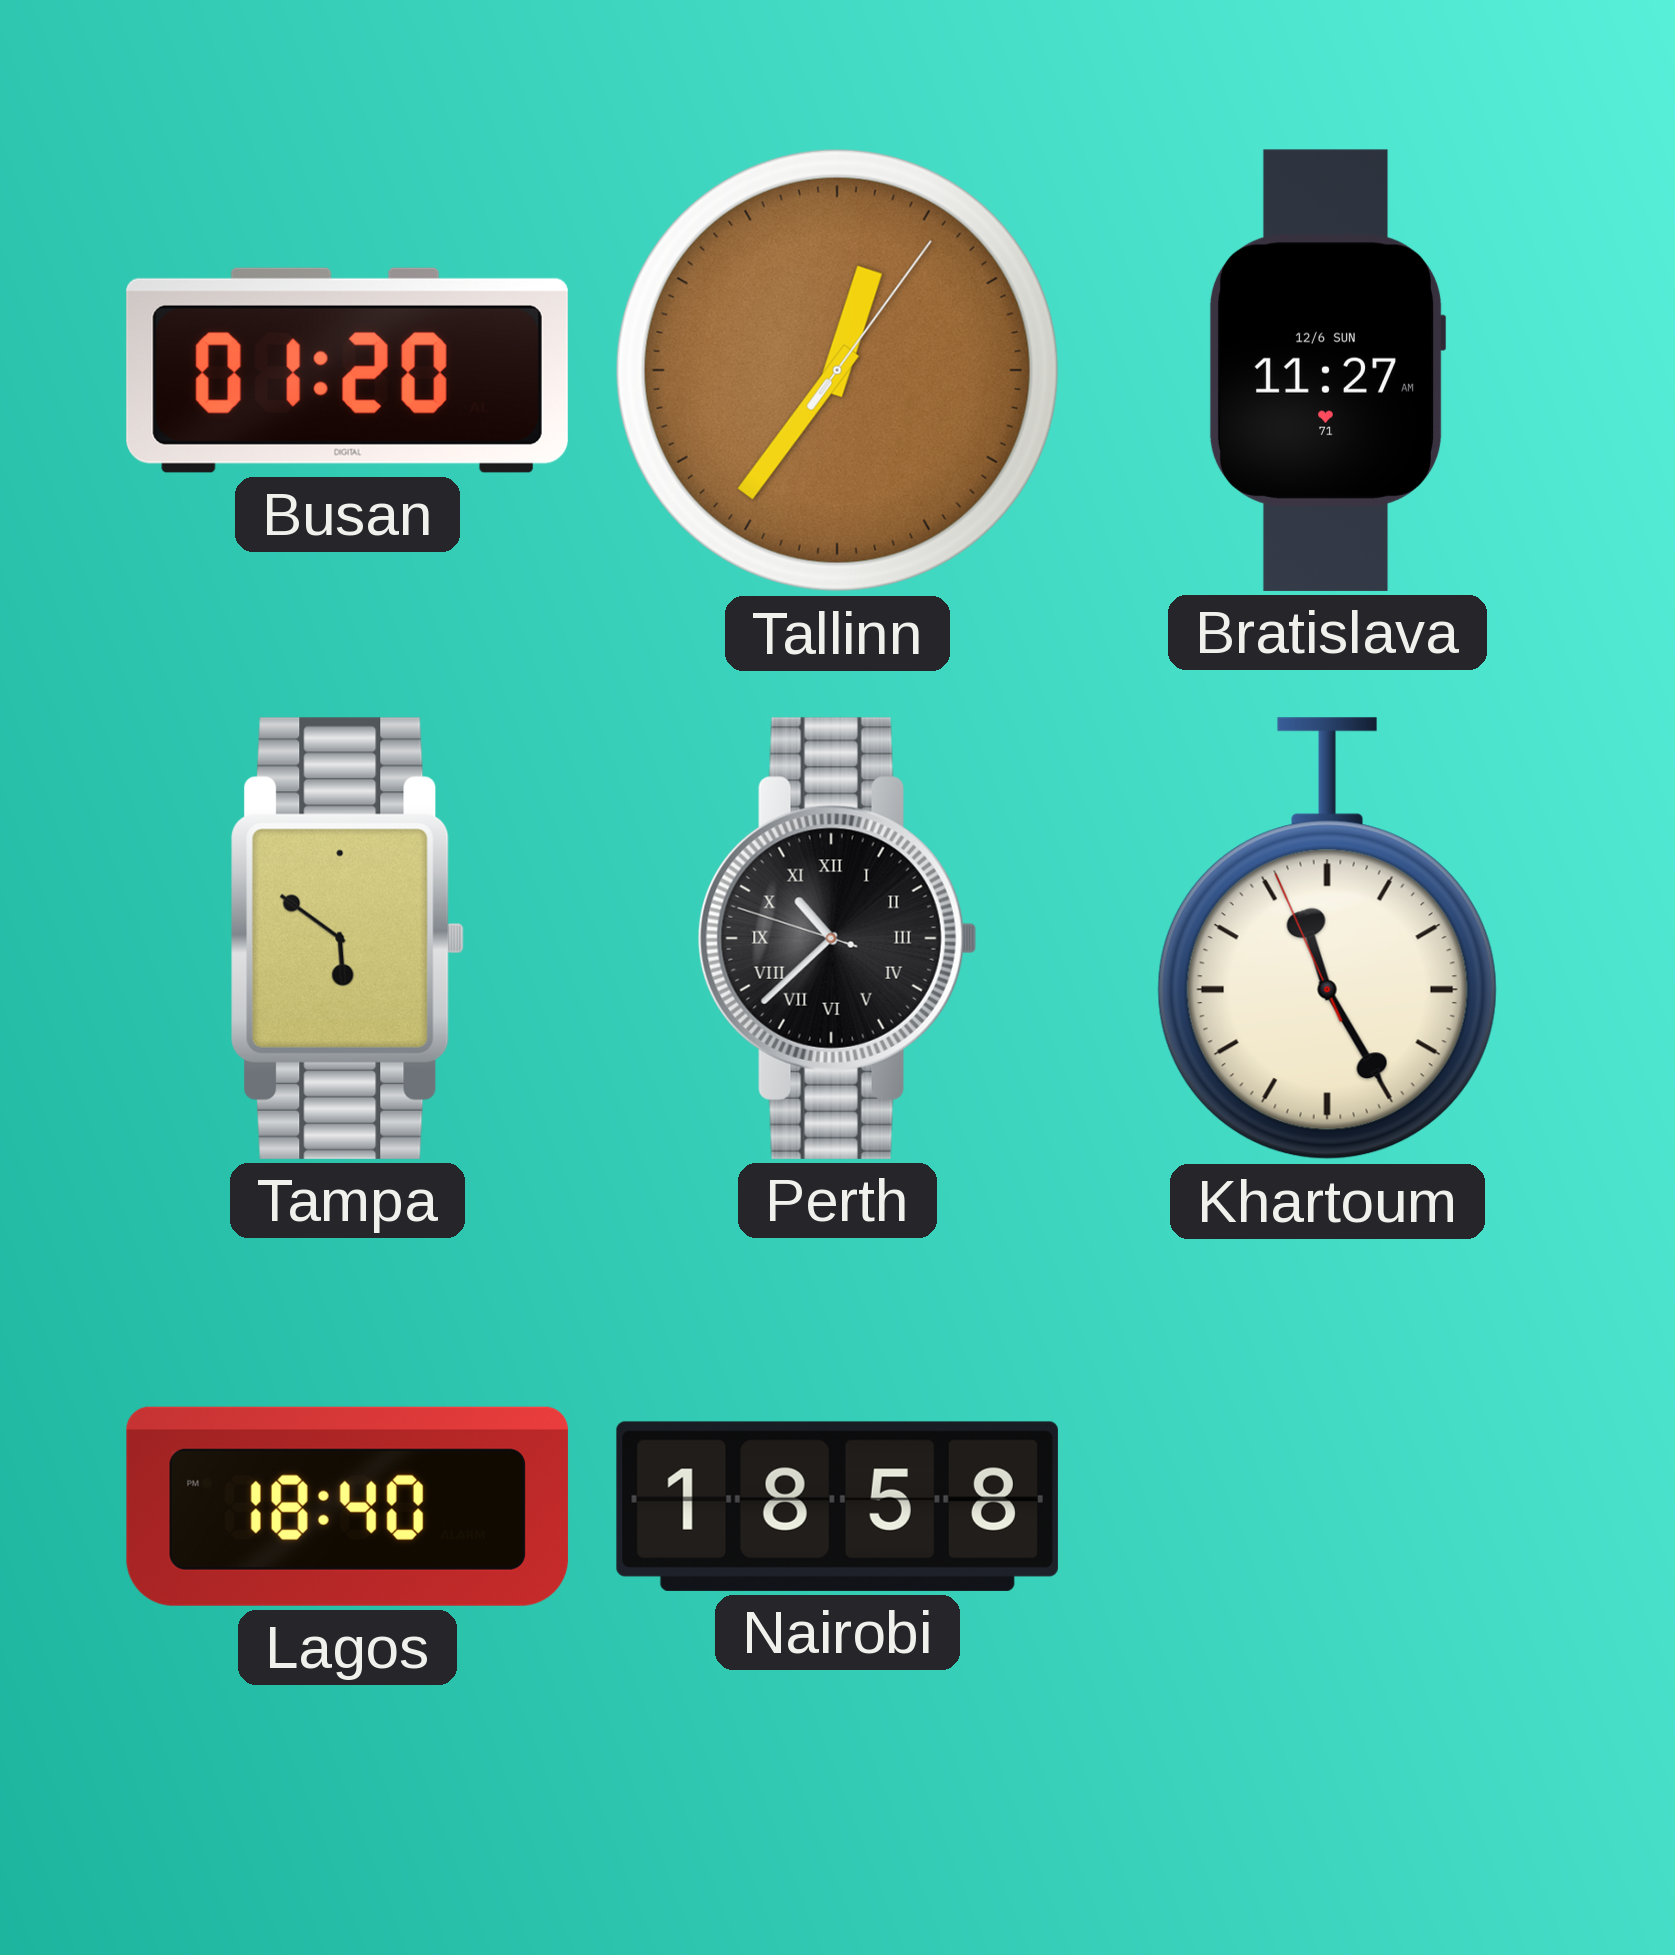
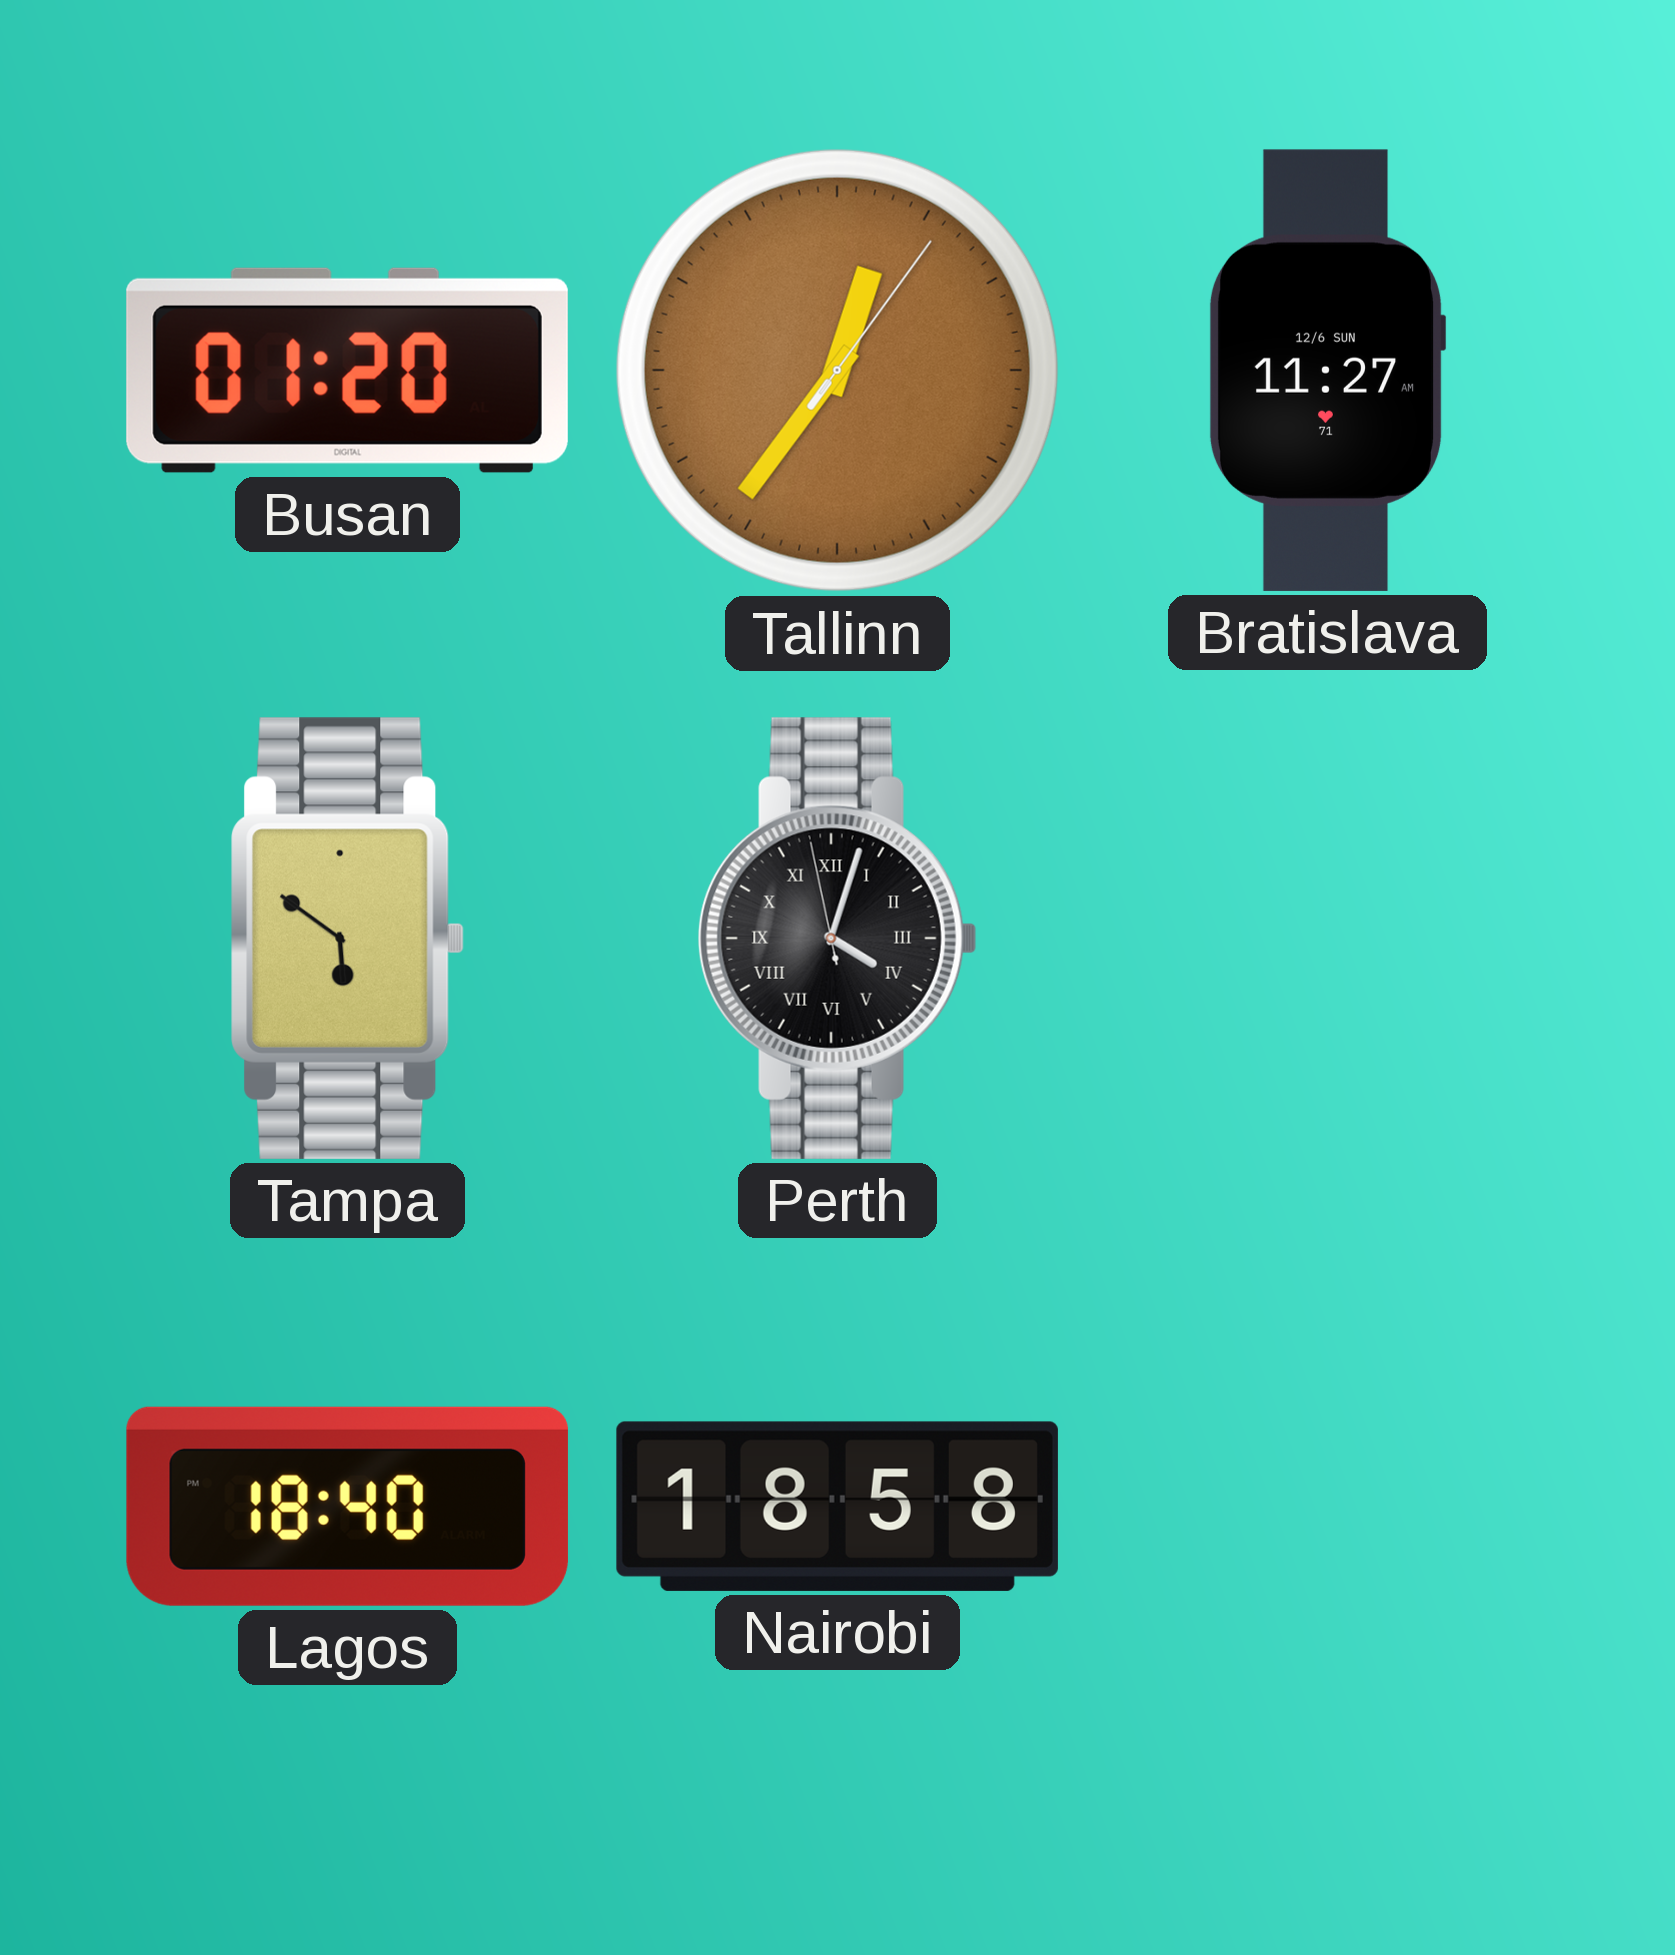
Perth: 10:37 -> 4:02 (837, 938)
Khartoum: 11:24 -> none (1327, 939)
